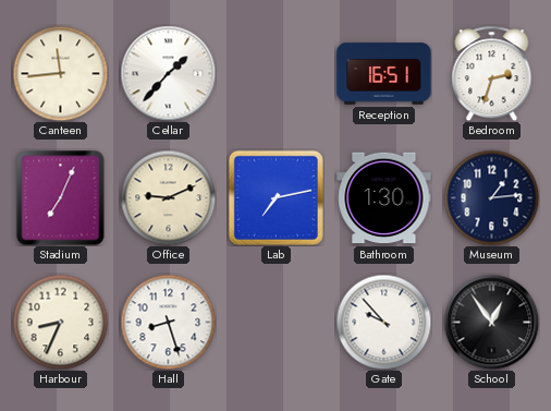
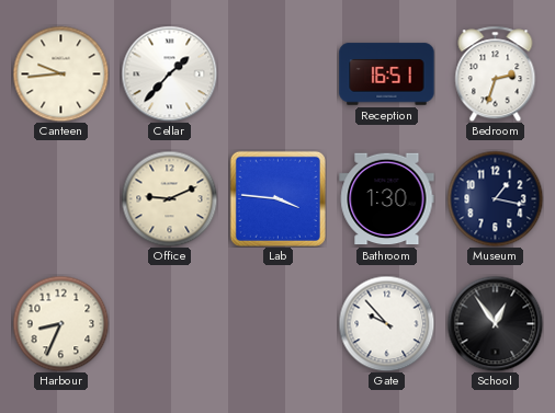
Canteen: 11:44 -> 9:44 (60, 73)
Stadium: 7:04 -> none (61, 197)
Lab: 7:13 -> 3:46 (277, 198)
Museum: 1:14 -> 1:17 (495, 198)
Hall: 8:27 -> none (168, 322)
